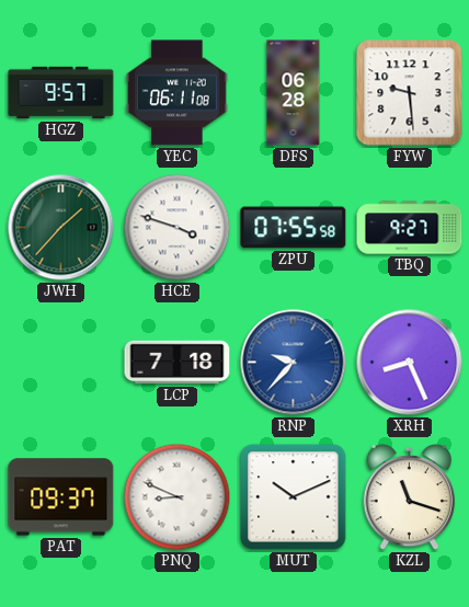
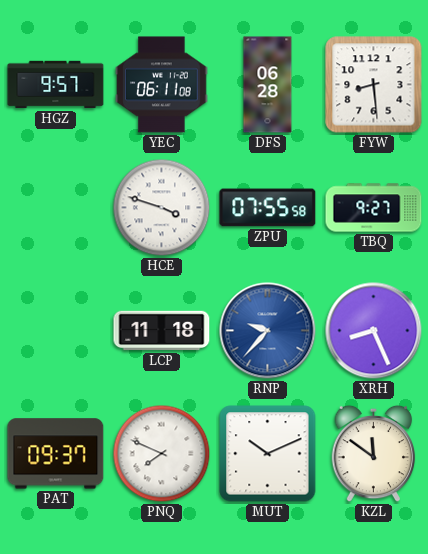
FYW: 9:29 -> 8:29 (374, 85)
JWH: 1:37 -> none (61, 228)
LCP: 7:18 -> 11:18 (162, 331)
PNQ: 8:49 -> 7:49 (162, 454)
KZL: 11:18 -> 11:51 (374, 454)
